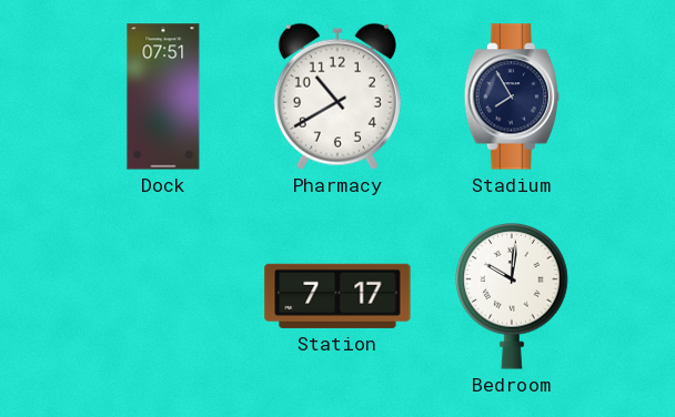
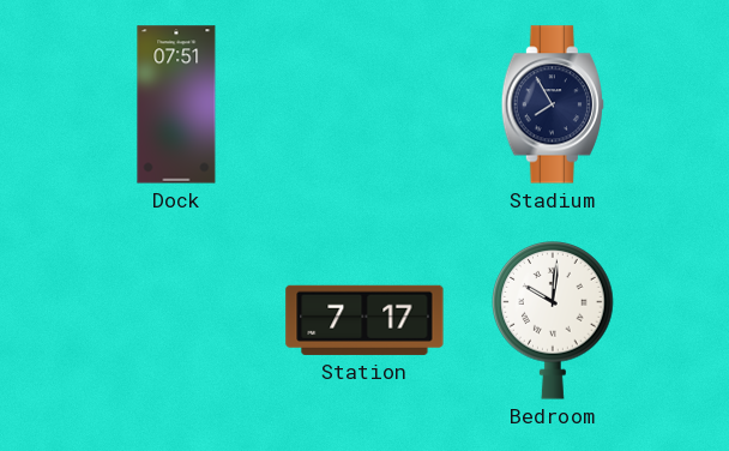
Pharmacy: 10:40 -> none (337, 96)
